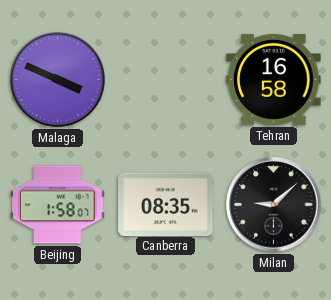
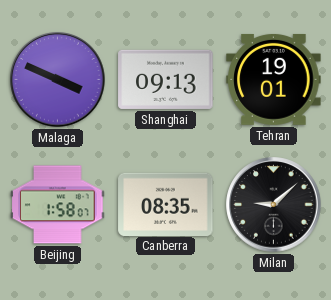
Shanghai: none -> 09:13 (166, 79)
Tehran: 16:58 -> 19:01 (274, 79)
